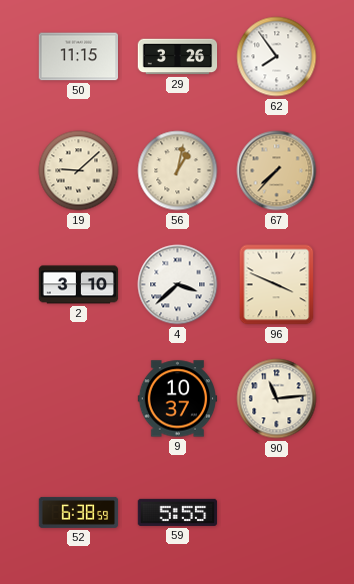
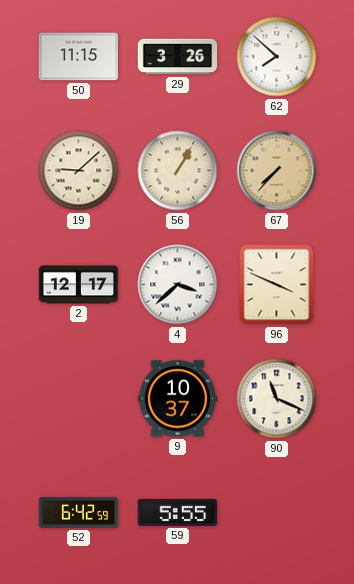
62: 7:54 -> 7:52 (277, 57)
56: 1:02 -> 1:05 (178, 171)
2: 3:10 -> 12:17 (79, 285)
90: 11:14 -> 11:19 (277, 399)
52: 6:38 -> 6:42 (79, 512)
